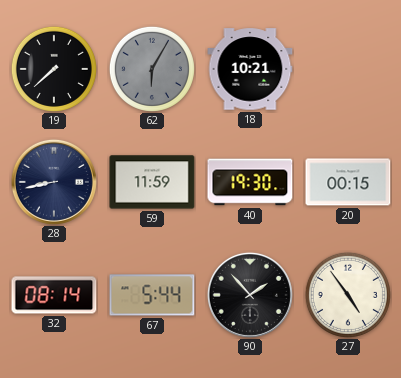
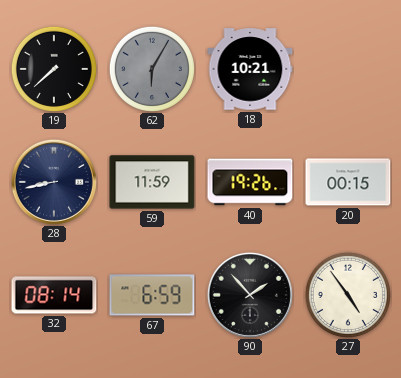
40: 19:30 -> 19:26 (250, 182)
67: 5:44 -> 6:59 (152, 295)
